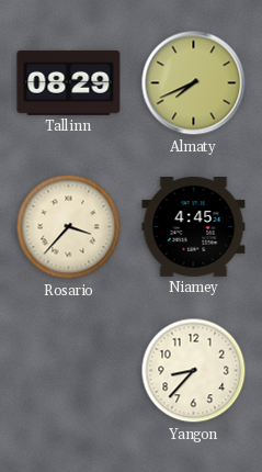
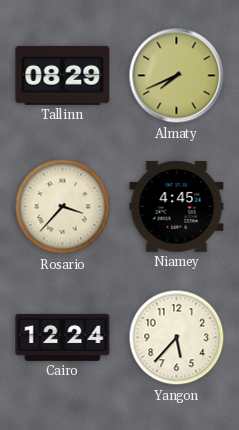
Cairo: none -> 12:24 (63, 337)
Yangon: 8:37 -> 5:37 (177, 338)
